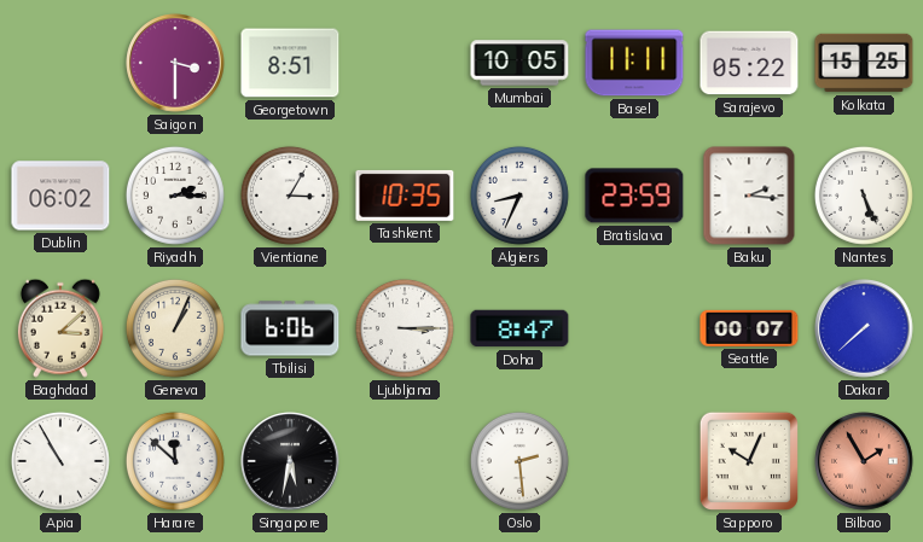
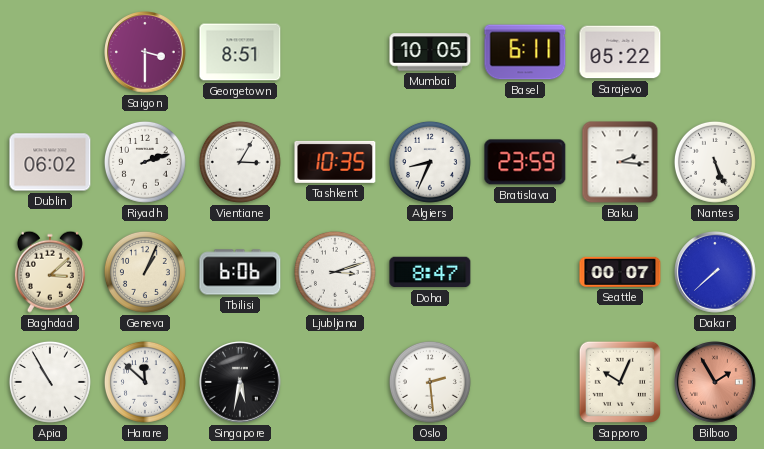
Basel: 11:11 -> 6:11 (525, 52)
Kolkata: 15:25 -> none (864, 63)
Riyadh: 2:15 -> 2:12 (145, 162)
Ljubljana: 3:15 -> 3:12 (335, 272)
